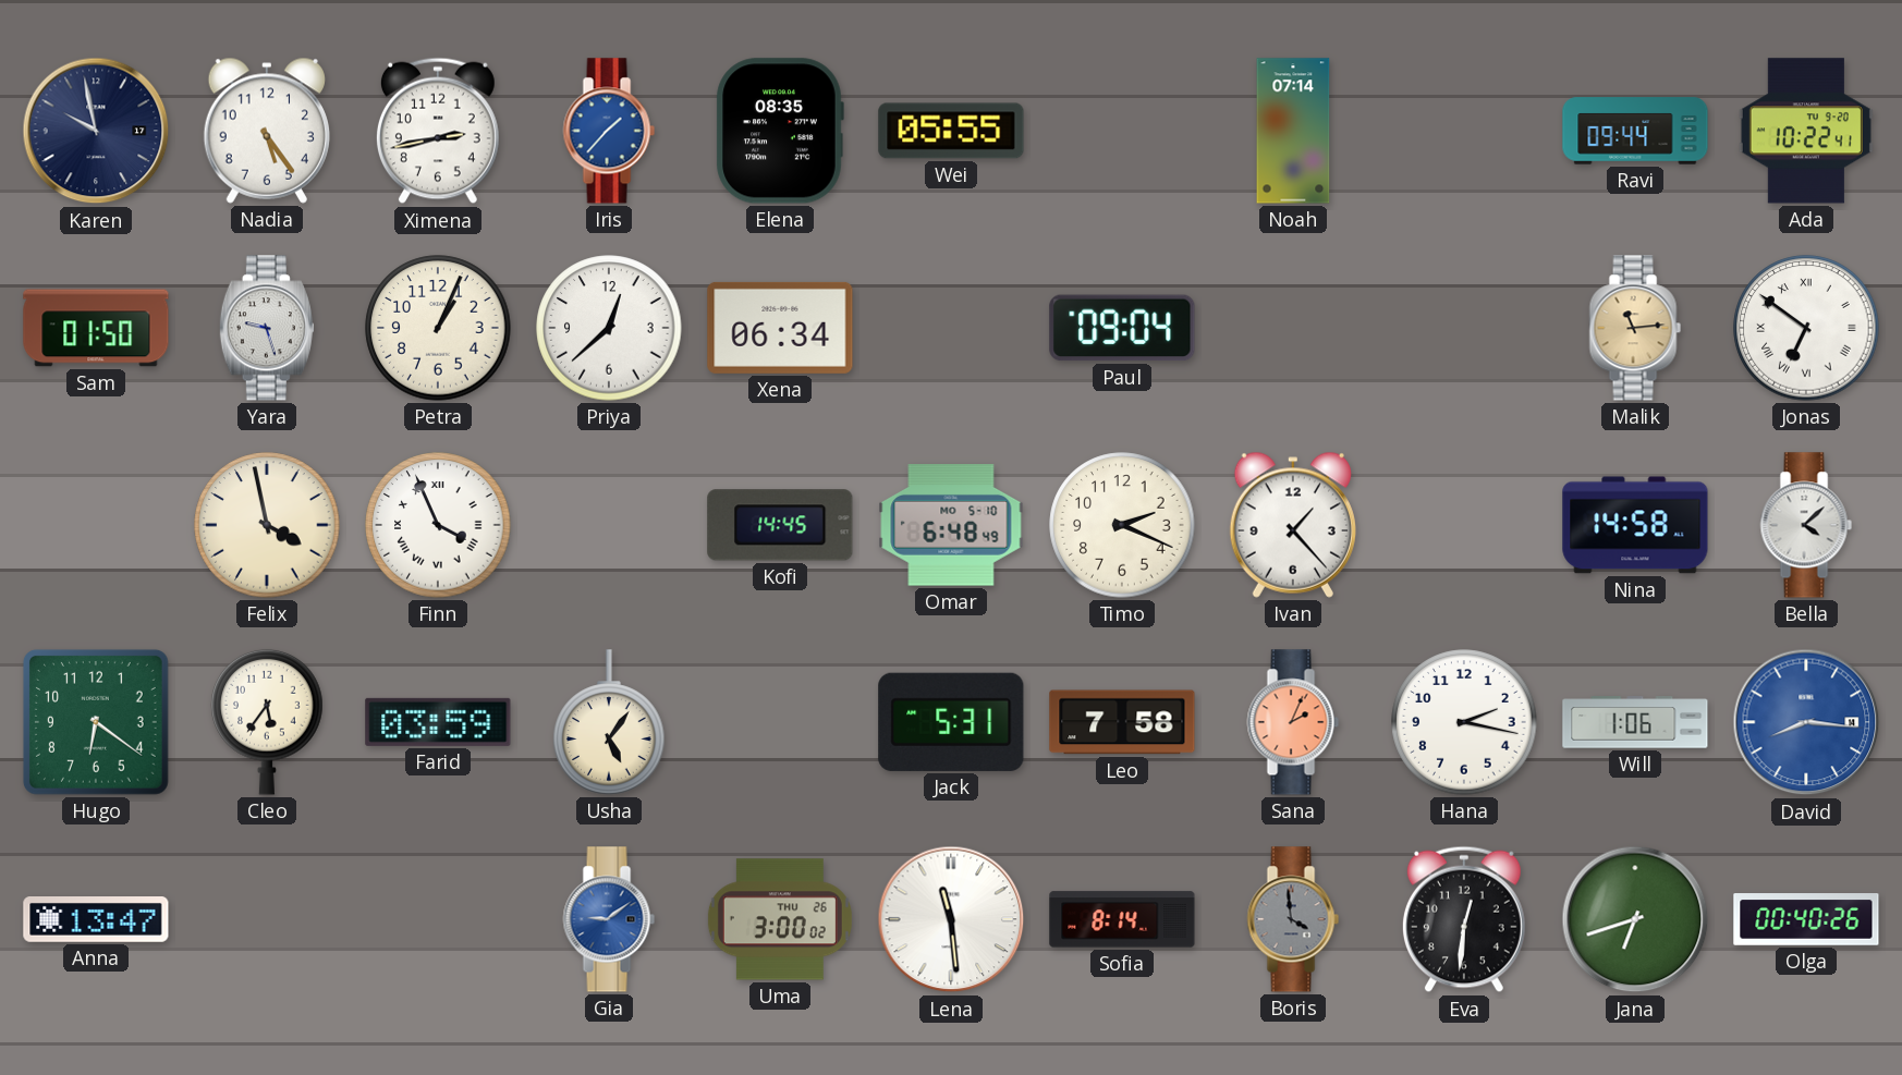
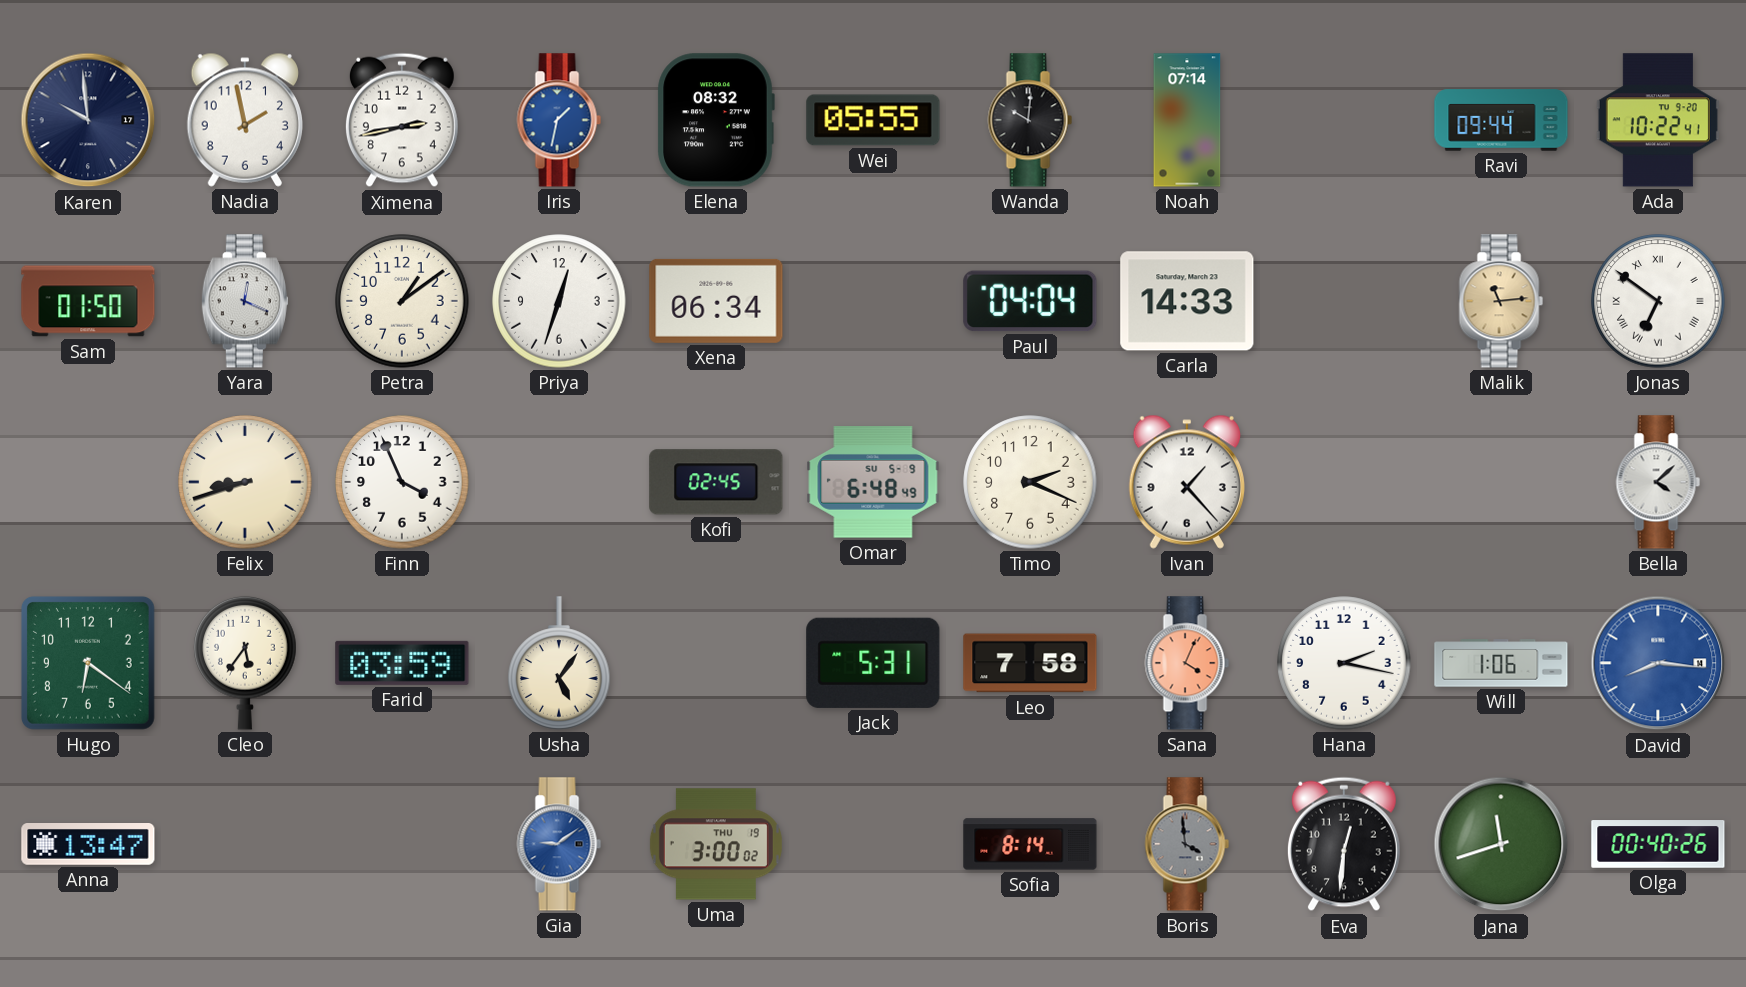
Karen: 9:58 -> 9:59 (88, 120)
Nadia: 5:24 -> 1:58 (245, 120)
Iris: 1:37 -> 1:32 (559, 120)
Elena: 08:35 -> 08:32 (716, 120)
Wanda: none -> 10:01 (1030, 120)
Yara: 9:27 -> 12:19 (245, 301)
Petra: 1:04 -> 1:09 (402, 301)
Priya: 12:38 -> 12:33 (559, 301)
Paul: 09:04 -> 04:04 (1030, 301)
Carla: none -> 14:33 (1187, 301)
Felix: 3:58 -> 8:42 (245, 482)
Finn numerals: Roman -> Arabic (402, 482)
Kofi: 14:45 -> 02:45 (716, 482)
Omar date: MO 5-10 -> SU 5-9 (873, 482)
Nina: 14:58 -> none (1635, 525)
Sana: 2:04 -> 4:04 (1187, 663)
Uma date: THU 26 -> THU 19 (716, 844)
Lena: 11:29 -> none (951, 919)
Jana: 6:42 -> 11:42 (1501, 844)
